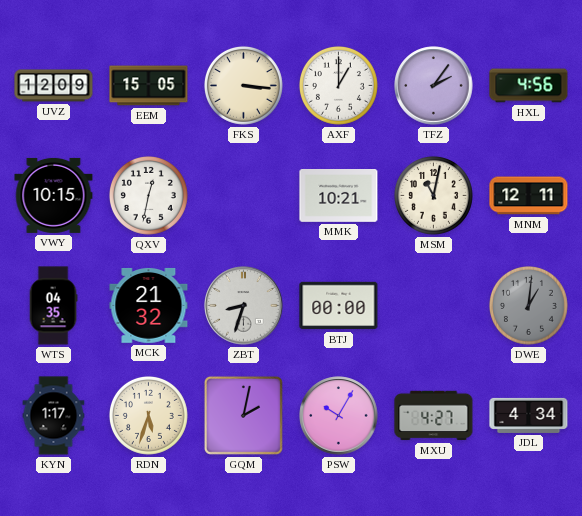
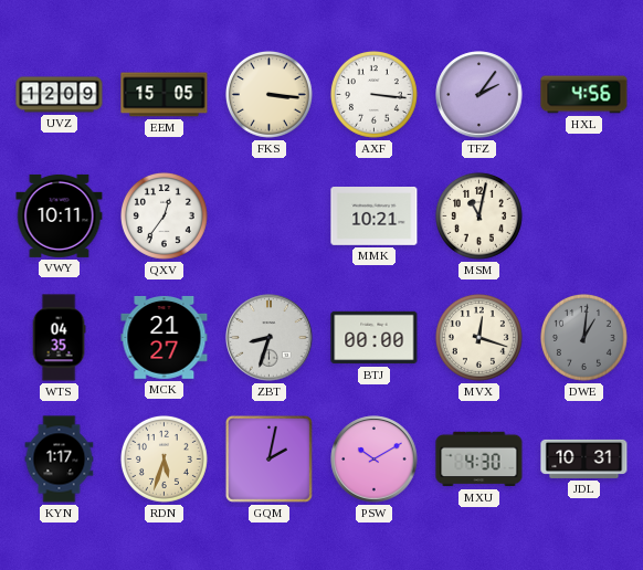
AXF: 1:00 -> 3:16 (373, 94)
VWY: 10:15 -> 10:11 (60, 215)
QXV: 12:32 -> 12:36 (164, 215)
MNM: 12:11 -> none (529, 196)
MCK: 21:32 -> 21:27 (165, 338)
MVX: none -> 12:18 (478, 337)
PSW: 10:05 -> 10:10 (375, 460)
MXU: 4:27 -> 4:30 (479, 460)
JDL: 4:34 -> 10:31 (584, 458)
